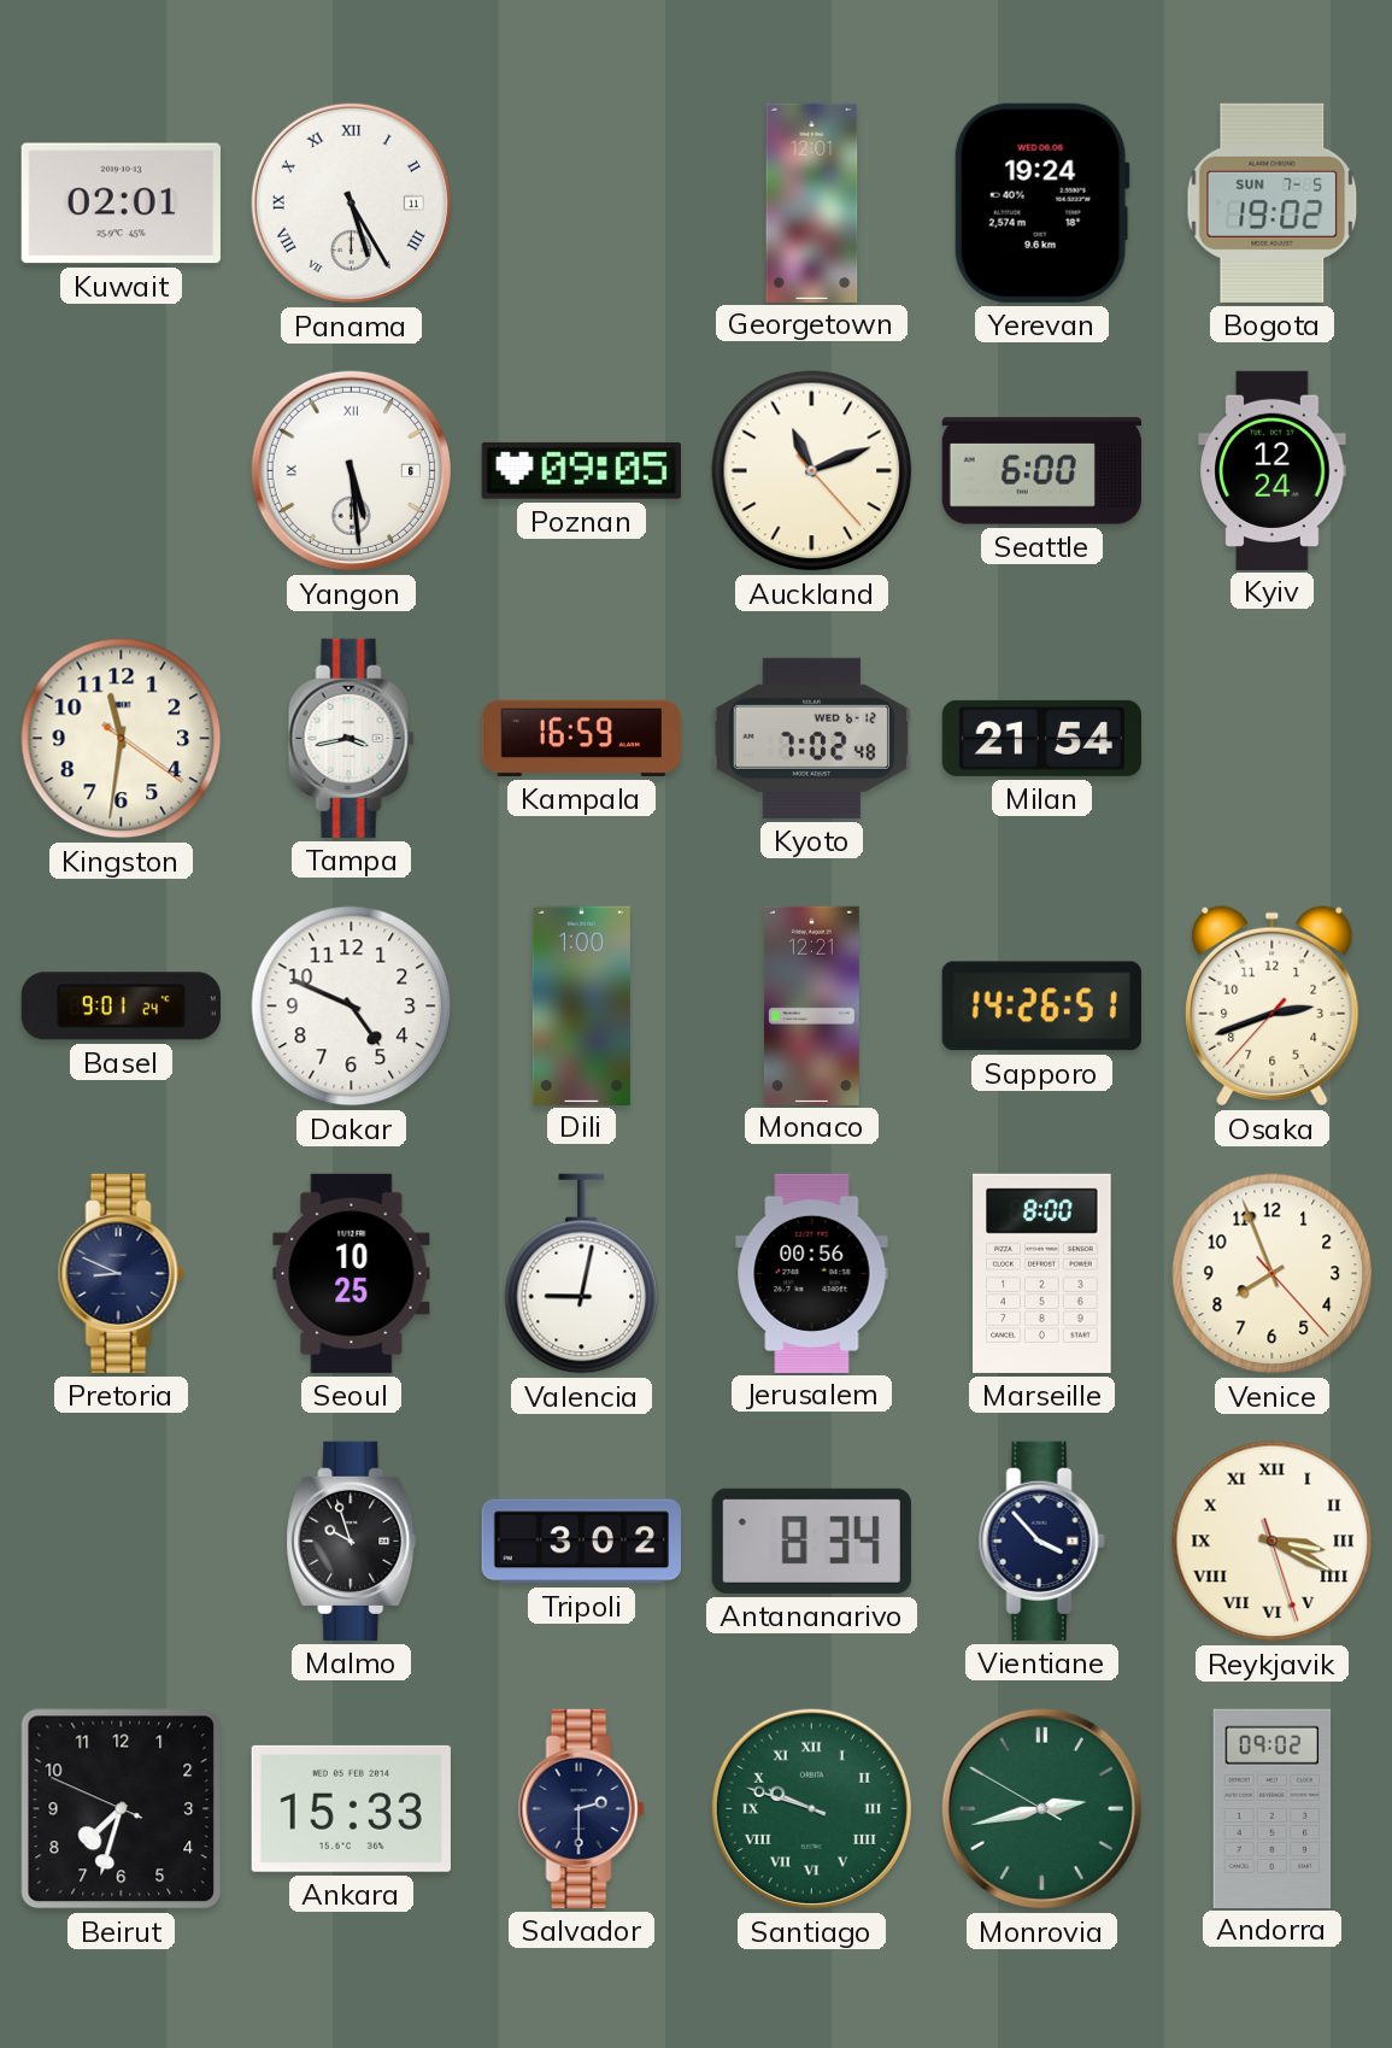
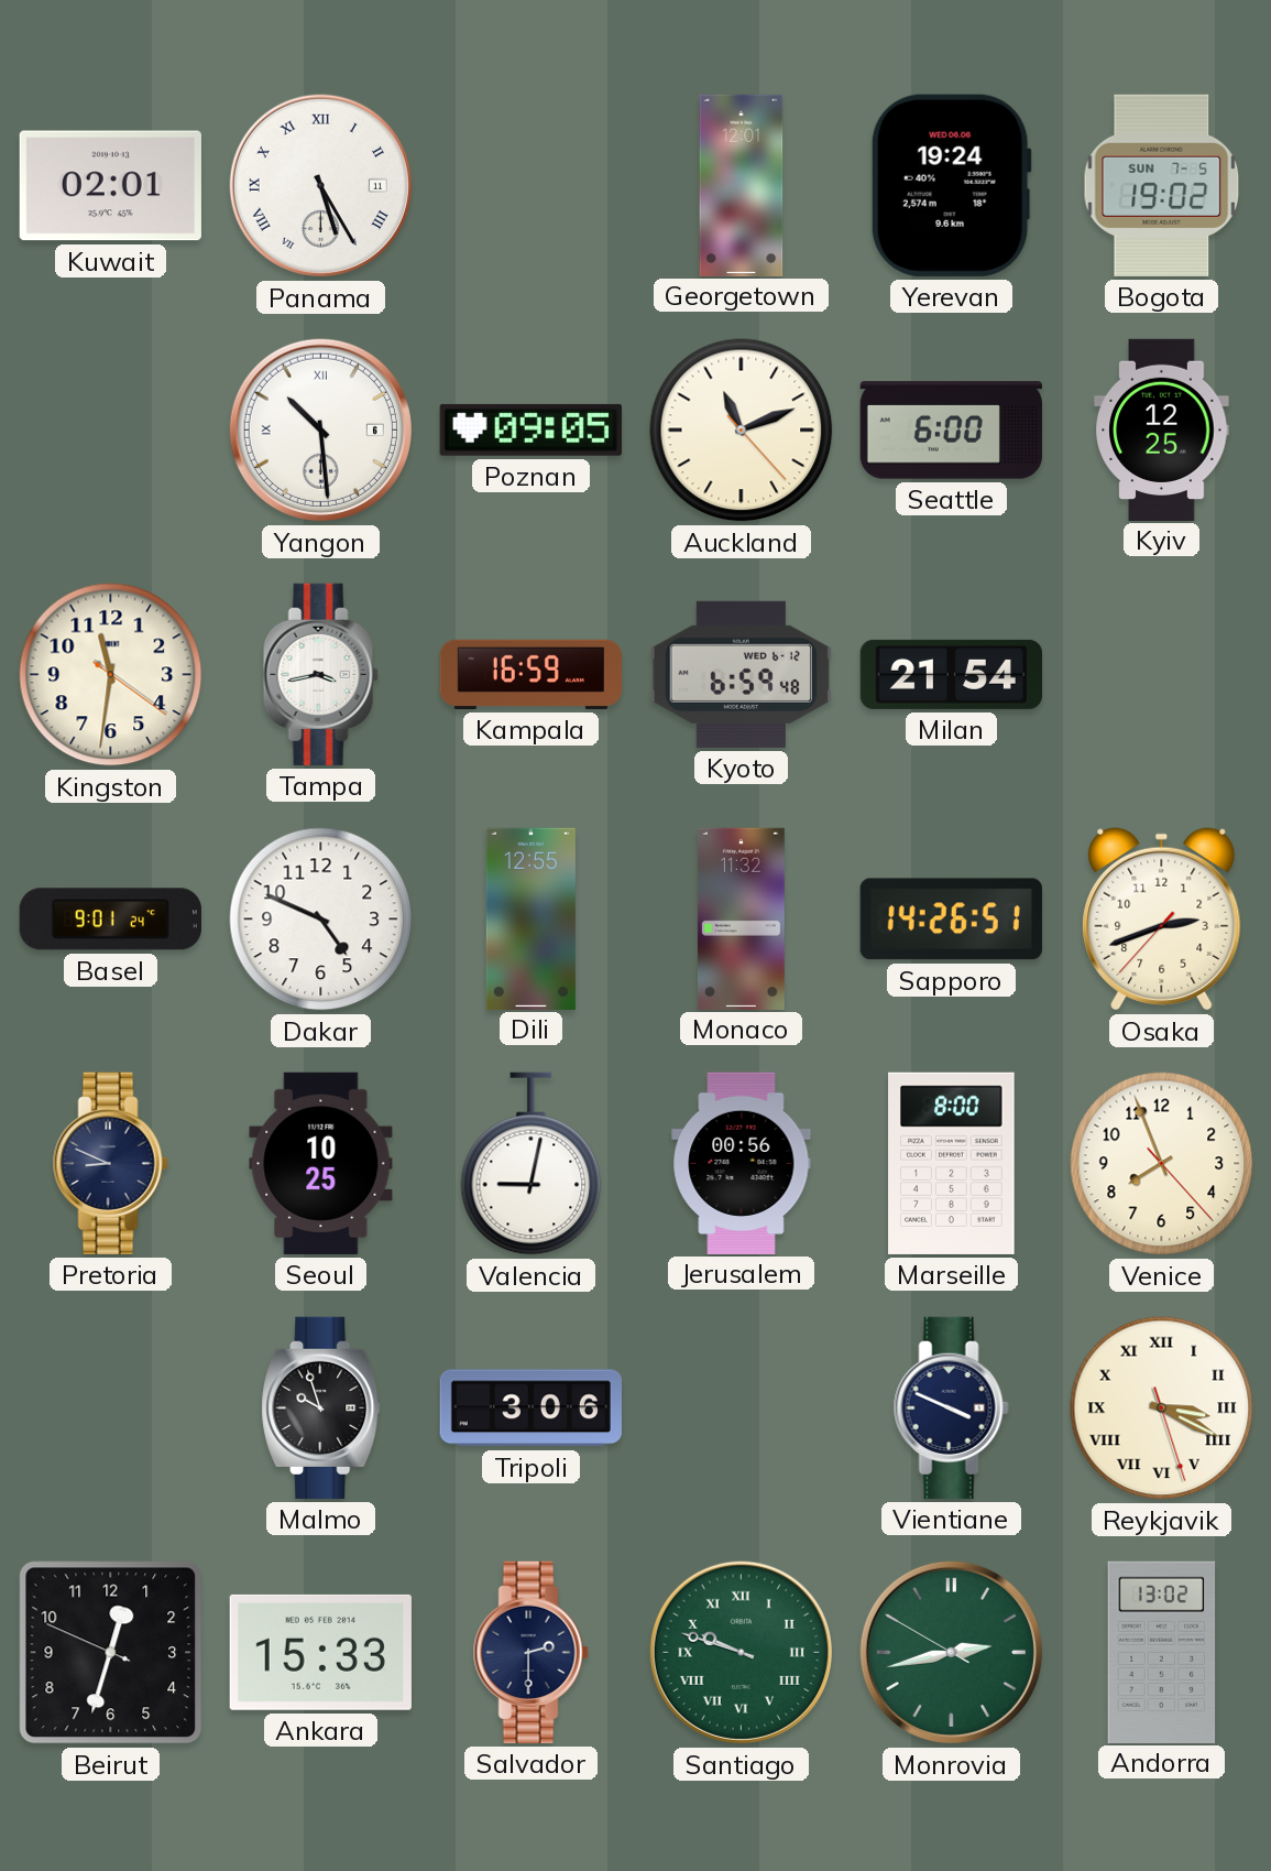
Yangon: 5:29 -> 10:29 (320, 429)
Kyiv: 12:24 -> 12:25 (1162, 429)
Kyoto: 7:02 -> 6:59 (741, 674)
Dili: 1:00 -> 12:55 (530, 918)
Monaco: 12:21 -> 11:32 (741, 918)
Tripoli: 3:02 -> 3:06 (530, 1408)
Antananarivo: 8:34 -> none (811, 1541)
Vientiane: 3:53 -> 3:49 (951, 1407)
Beirut: 7:32 -> 12:32 (111, 1653)
Andorra: 09:02 -> 13:02 (1162, 1652)
